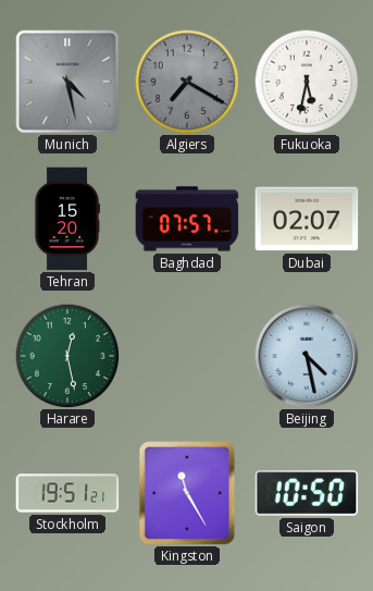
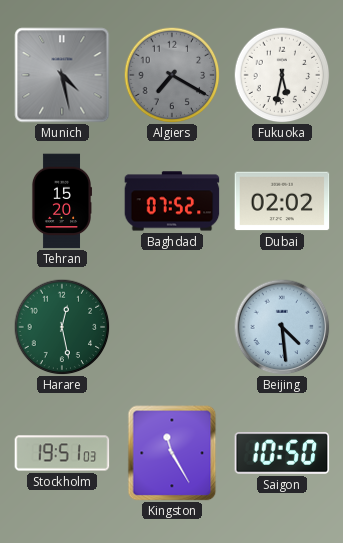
Baghdad: 07:57 -> 07:52 (172, 201)
Dubai: 02:07 -> 02:02 (282, 201)
Beijing: 4:28 -> 4:29 (282, 327)
Stockholm: 19:51:21 -> 19:51:03 (62, 453)
